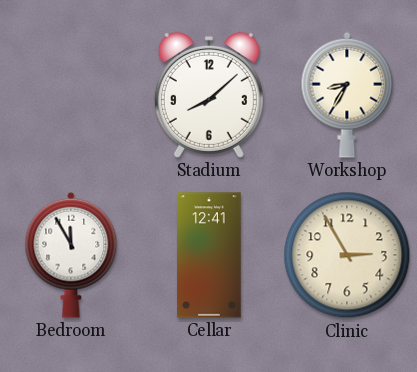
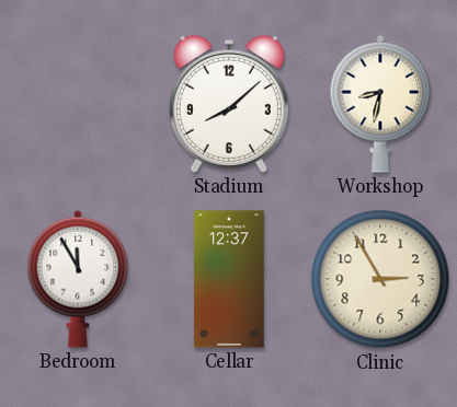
Workshop: 8:35 -> 8:32 (380, 104)
Cellar: 12:41 -> 12:37 (229, 279)
